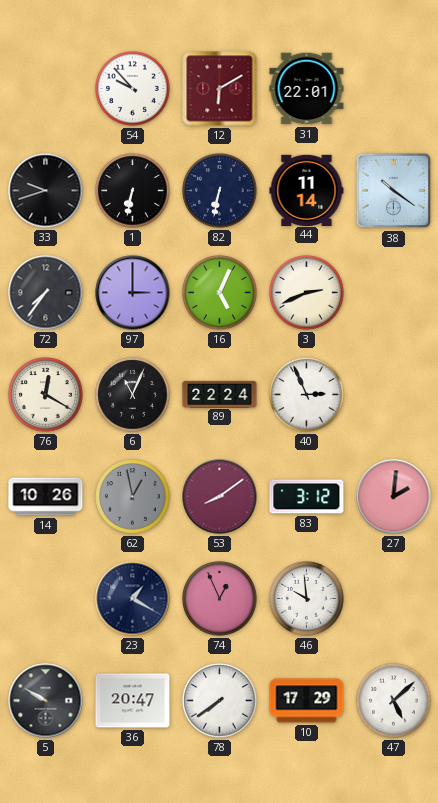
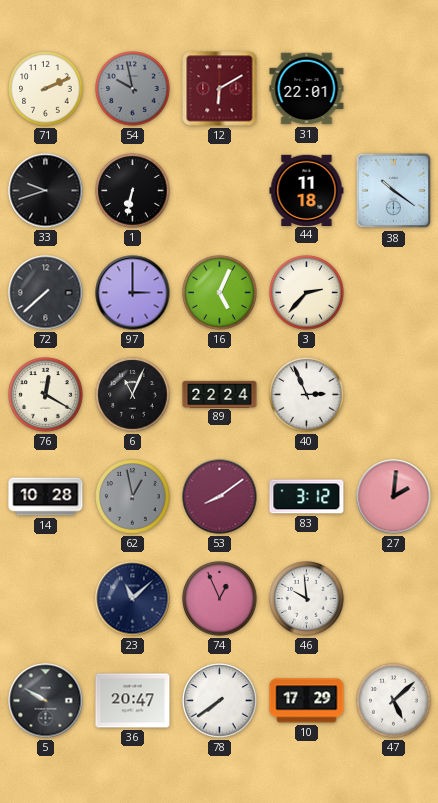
71: none -> 2:11 (46, 89)
54: 9:53 -> 9:58 (133, 89)
54 dial: white -> grey (133, 89)
82: 6:32 -> none (220, 191)
44: 11:14 -> 11:18 (307, 190)
72: 7:36 -> 7:38 (46, 293)
3: 2:41 -> 2:37 (307, 293)
14: 10:26 -> 10:28 (46, 497)
23: 1:20 -> 11:08 (133, 599)
